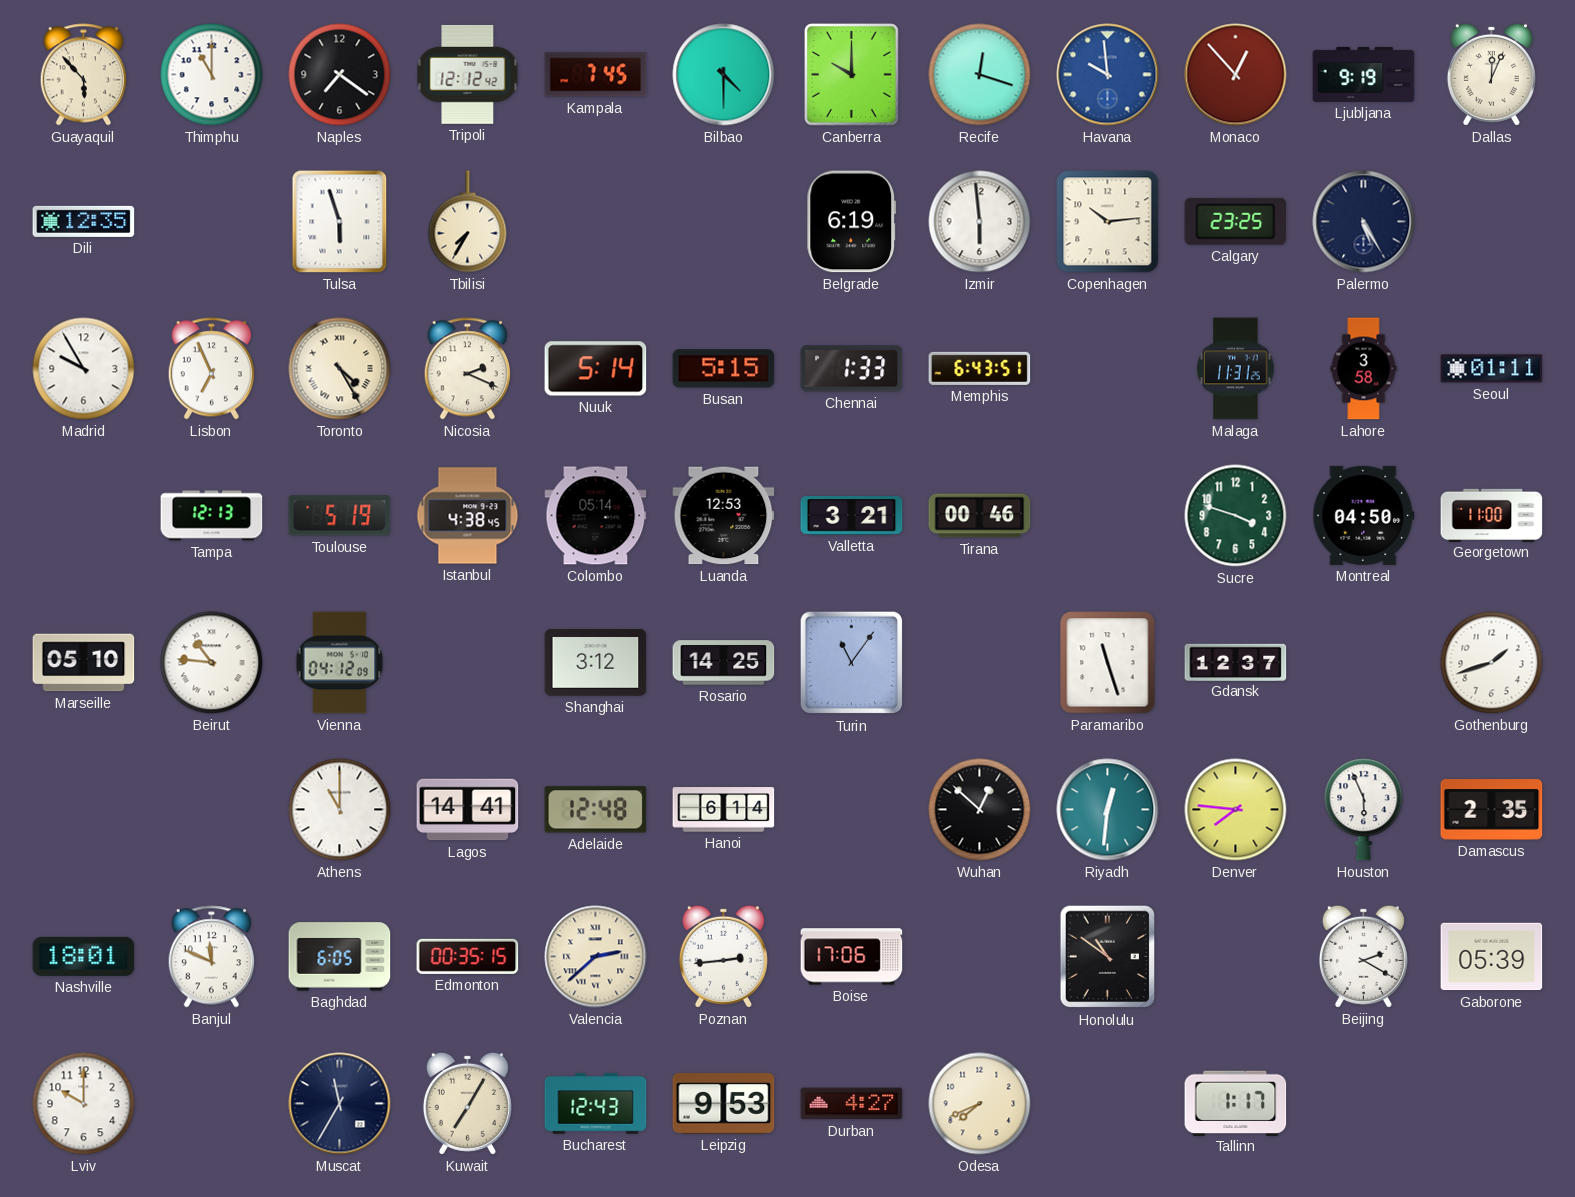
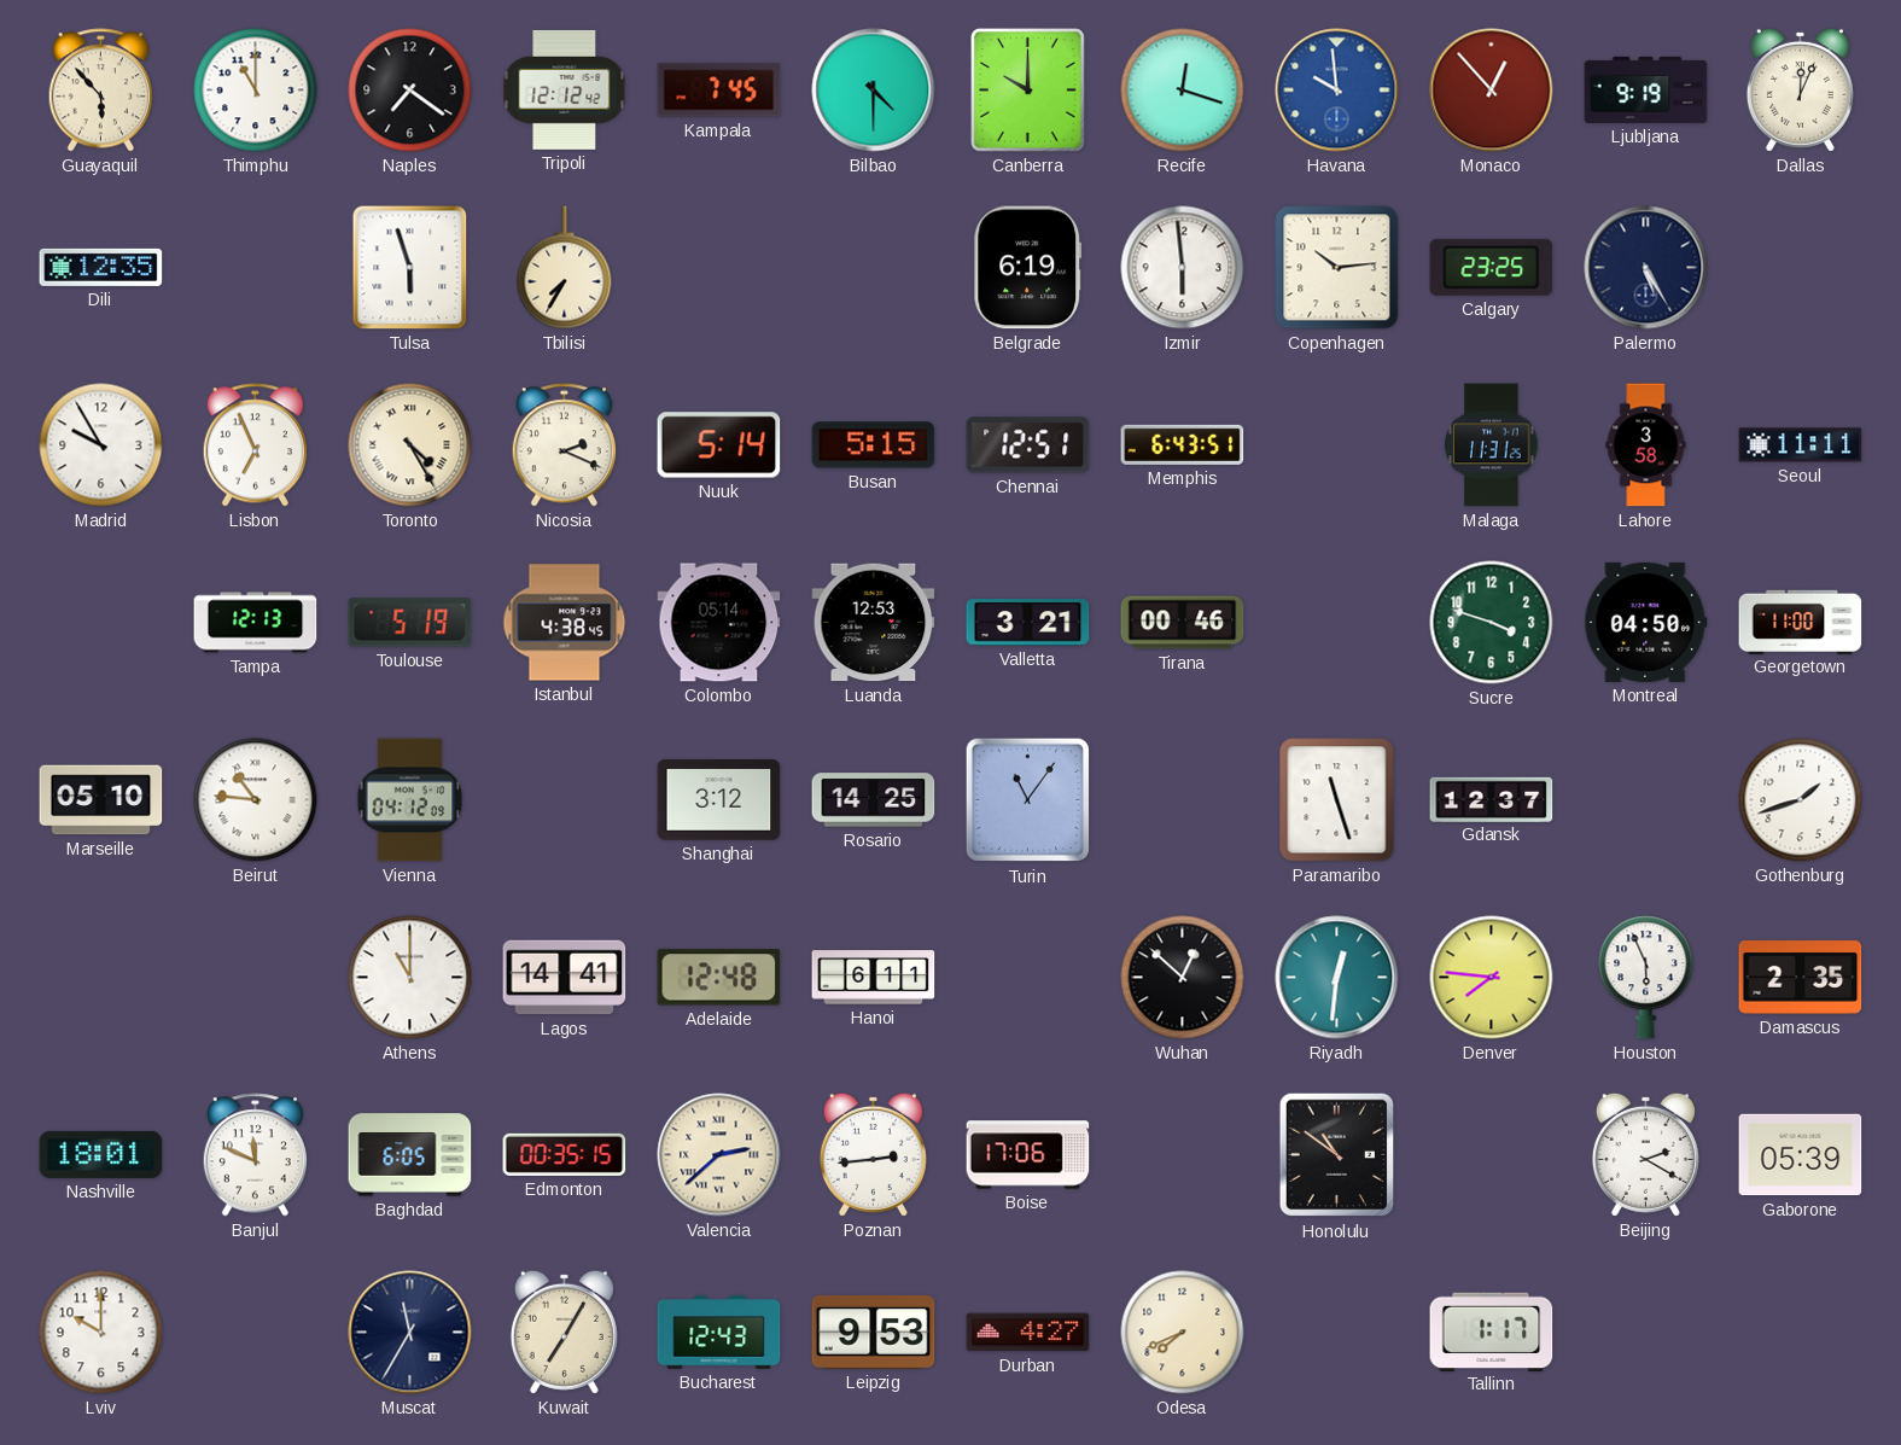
Chennai: 1:33 -> 12:51 (1028, 445)
Seoul: 01:11 -> 11:11 (1801, 445)
Hanoi: 6:14 -> 6:11 (874, 978)
